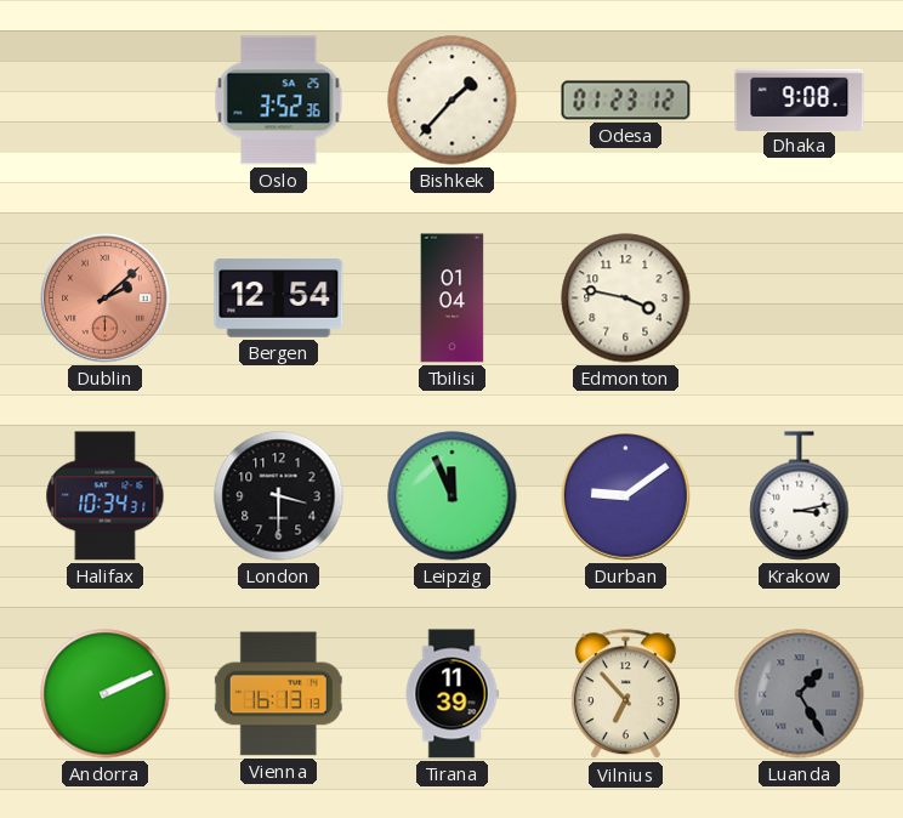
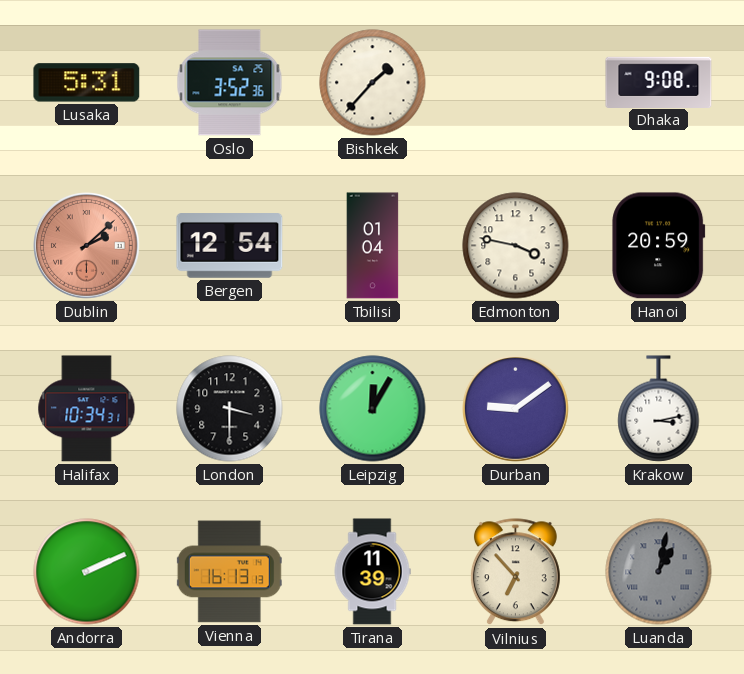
Lusaka: none -> 5:31 (87, 83)
Odesa: 01:23 -> none (626, 101)
Hanoi: none -> 20:59 (659, 246)
Leipzig: 11:56 -> 12:05 (373, 409)
Luanda: 1:25 -> 1:02 (659, 572)
